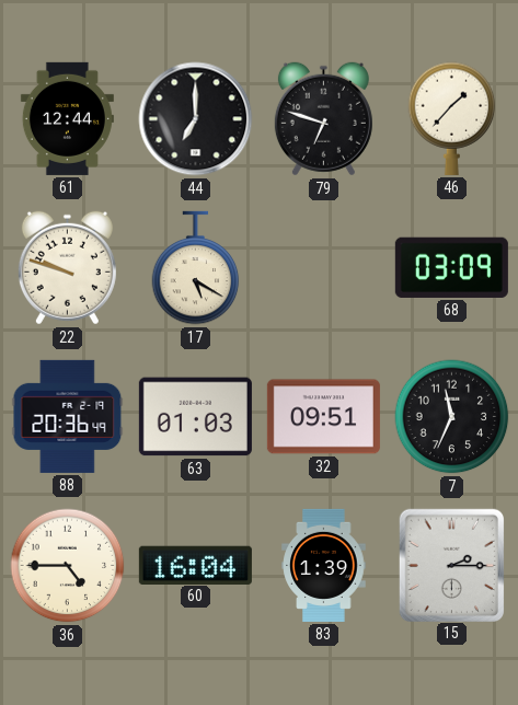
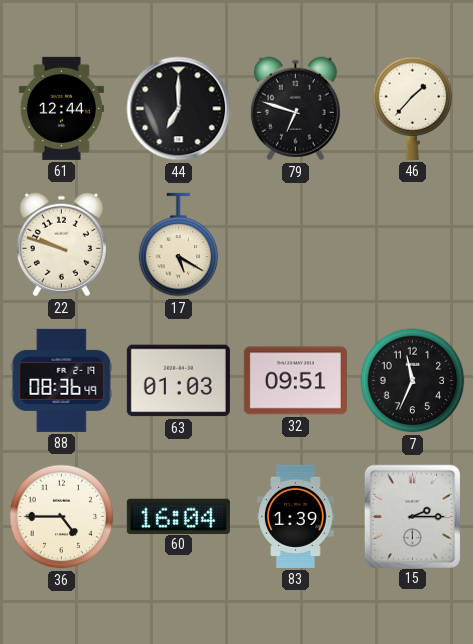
68: 03:09 -> none (451, 267)
88: 20:36 -> 08:36 (62, 380)
